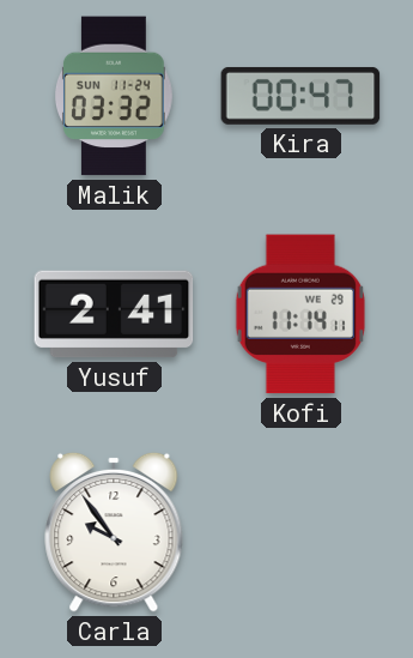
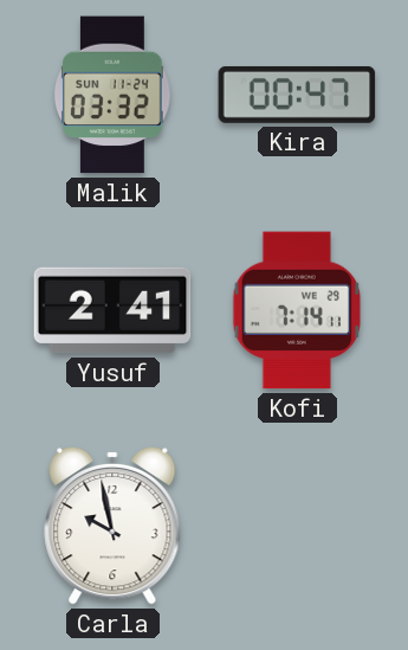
Kofi: 11:14 -> 7:14 (297, 310)
Carla: 9:54 -> 9:58 (112, 526)
